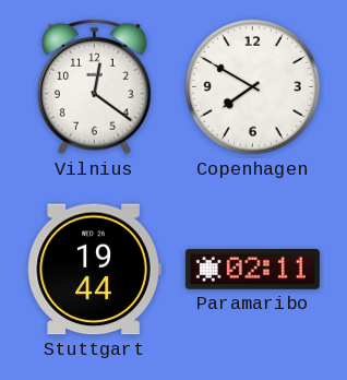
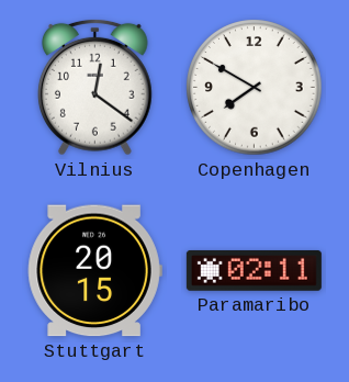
Stuttgart: 19:44 -> 20:15 (94, 271)
